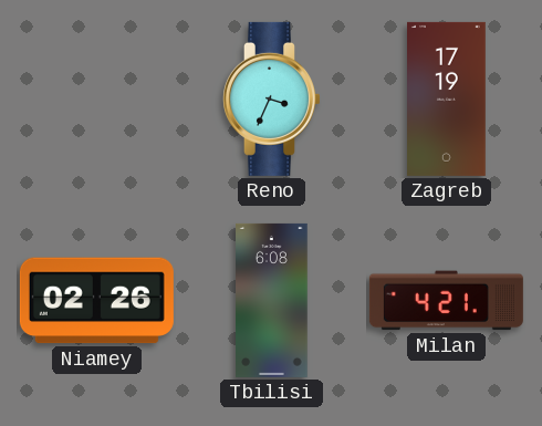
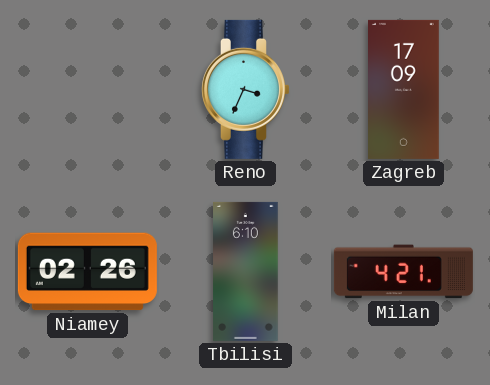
Zagreb: 17:19 -> 17:09 (404, 89)
Tbilisi: 6:08 -> 6:10 (246, 271)
